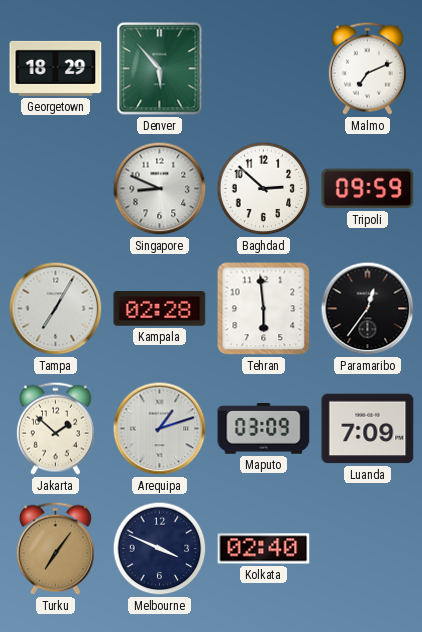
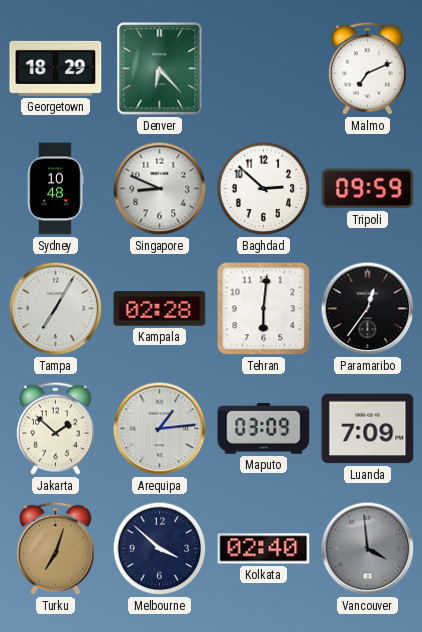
Denver: 5:53 -> 6:23 (160, 69)
Sydney: none -> 10:48 (55, 189)
Tehran: 5:59 -> 6:01 (264, 309)
Arequipa: 1:12 -> 1:14 (160, 429)
Turku: 7:06 -> 7:03 (55, 548)
Melbourne: 3:49 -> 3:52 (160, 549)
Vancouver: none -> 3:59 (368, 549)
